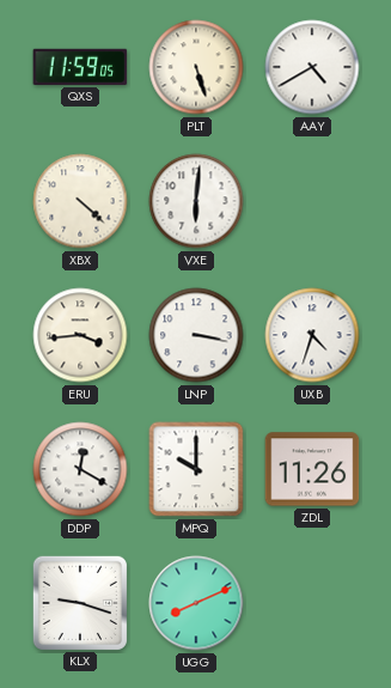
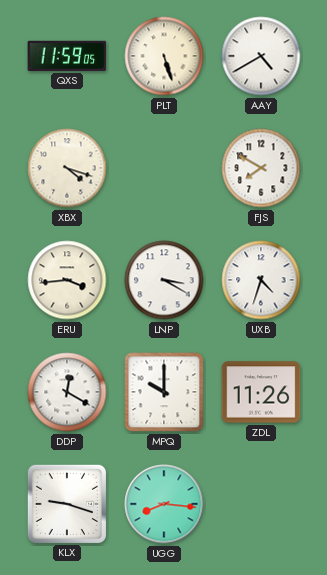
XBX: 4:22 -> 4:18 (67, 168)
VXE: 6:01 -> none (196, 201)
FJS: none -> 7:50 (261, 168)
LNP: 3:17 -> 3:20 (164, 280)
UGG: 8:11 -> 8:16 (164, 504)
